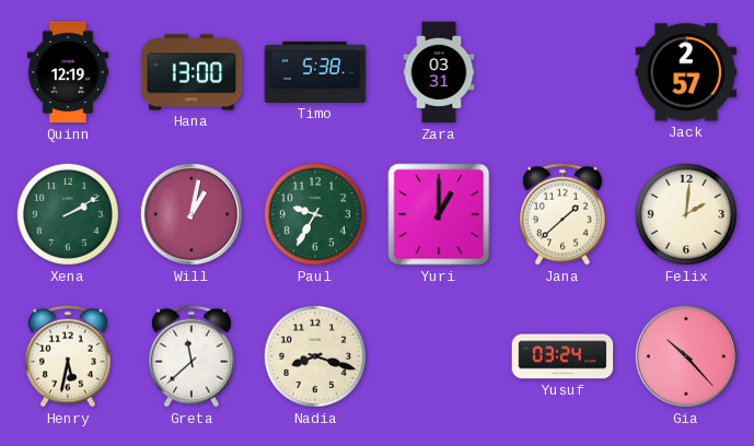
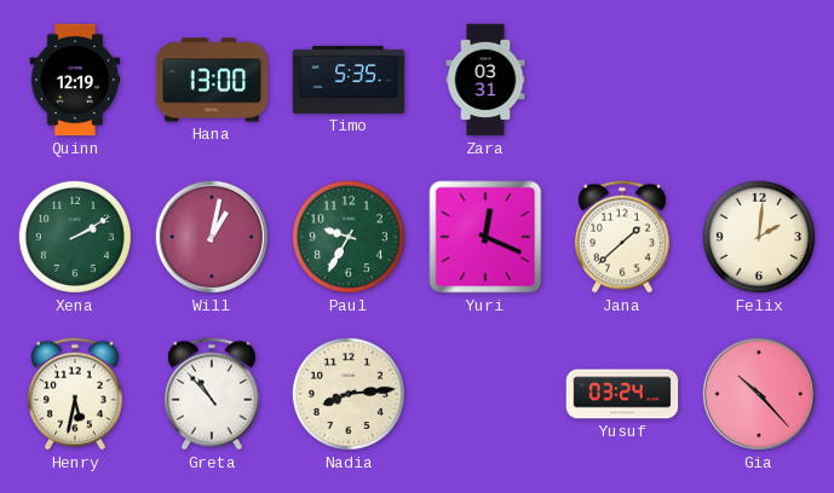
Timo: 5:38 -> 5:35 (349, 80)
Jack: 2:57 -> none (686, 72)
Yuri: 1:00 -> 12:19 (485, 237)
Greta: 11:38 -> 10:53 (213, 394)
Nadia: 8:18 -> 8:14 (349, 394)
